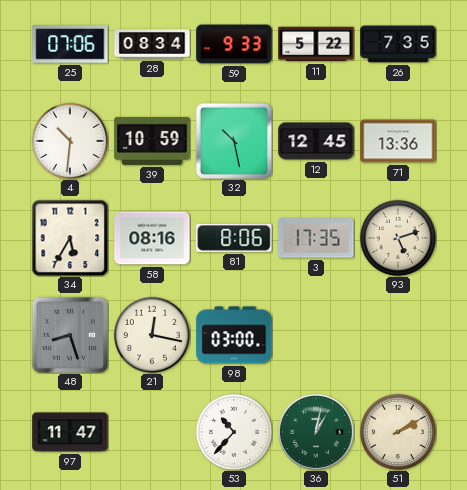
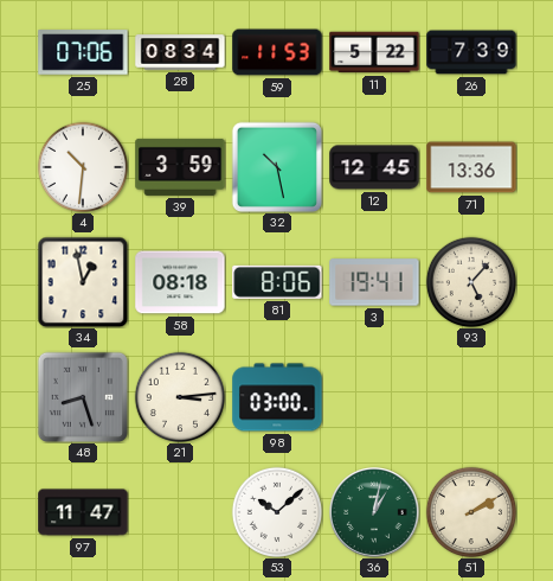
59: 9:33 -> 11:53 (277, 52)
26: 7:35 -> 7:39 (471, 52)
39: 10:59 -> 3:59 (180, 167)
34: 5:35 -> 12:58 (83, 282)
58: 08:16 -> 08:18 (180, 282)
3: 17:35 -> 19:41 (374, 282)
93: 5:12 -> 5:07 (470, 281)
21: 12:17 -> 3:14 (179, 396)
53: 10:37 -> 10:08 (276, 511)
